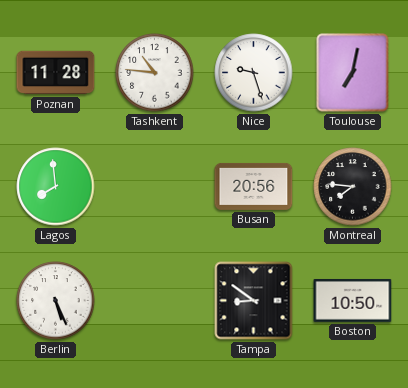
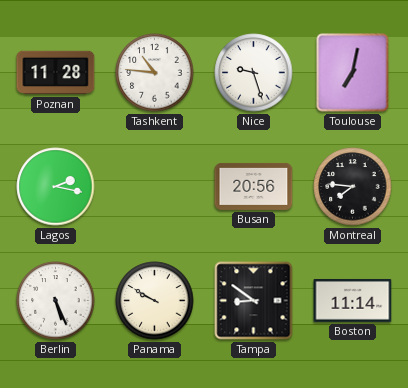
Lagos: 7:59 -> 2:17 (56, 187)
Panama: none -> 9:50 (155, 301)
Boston: 10:50 -> 11:14 (353, 300)
